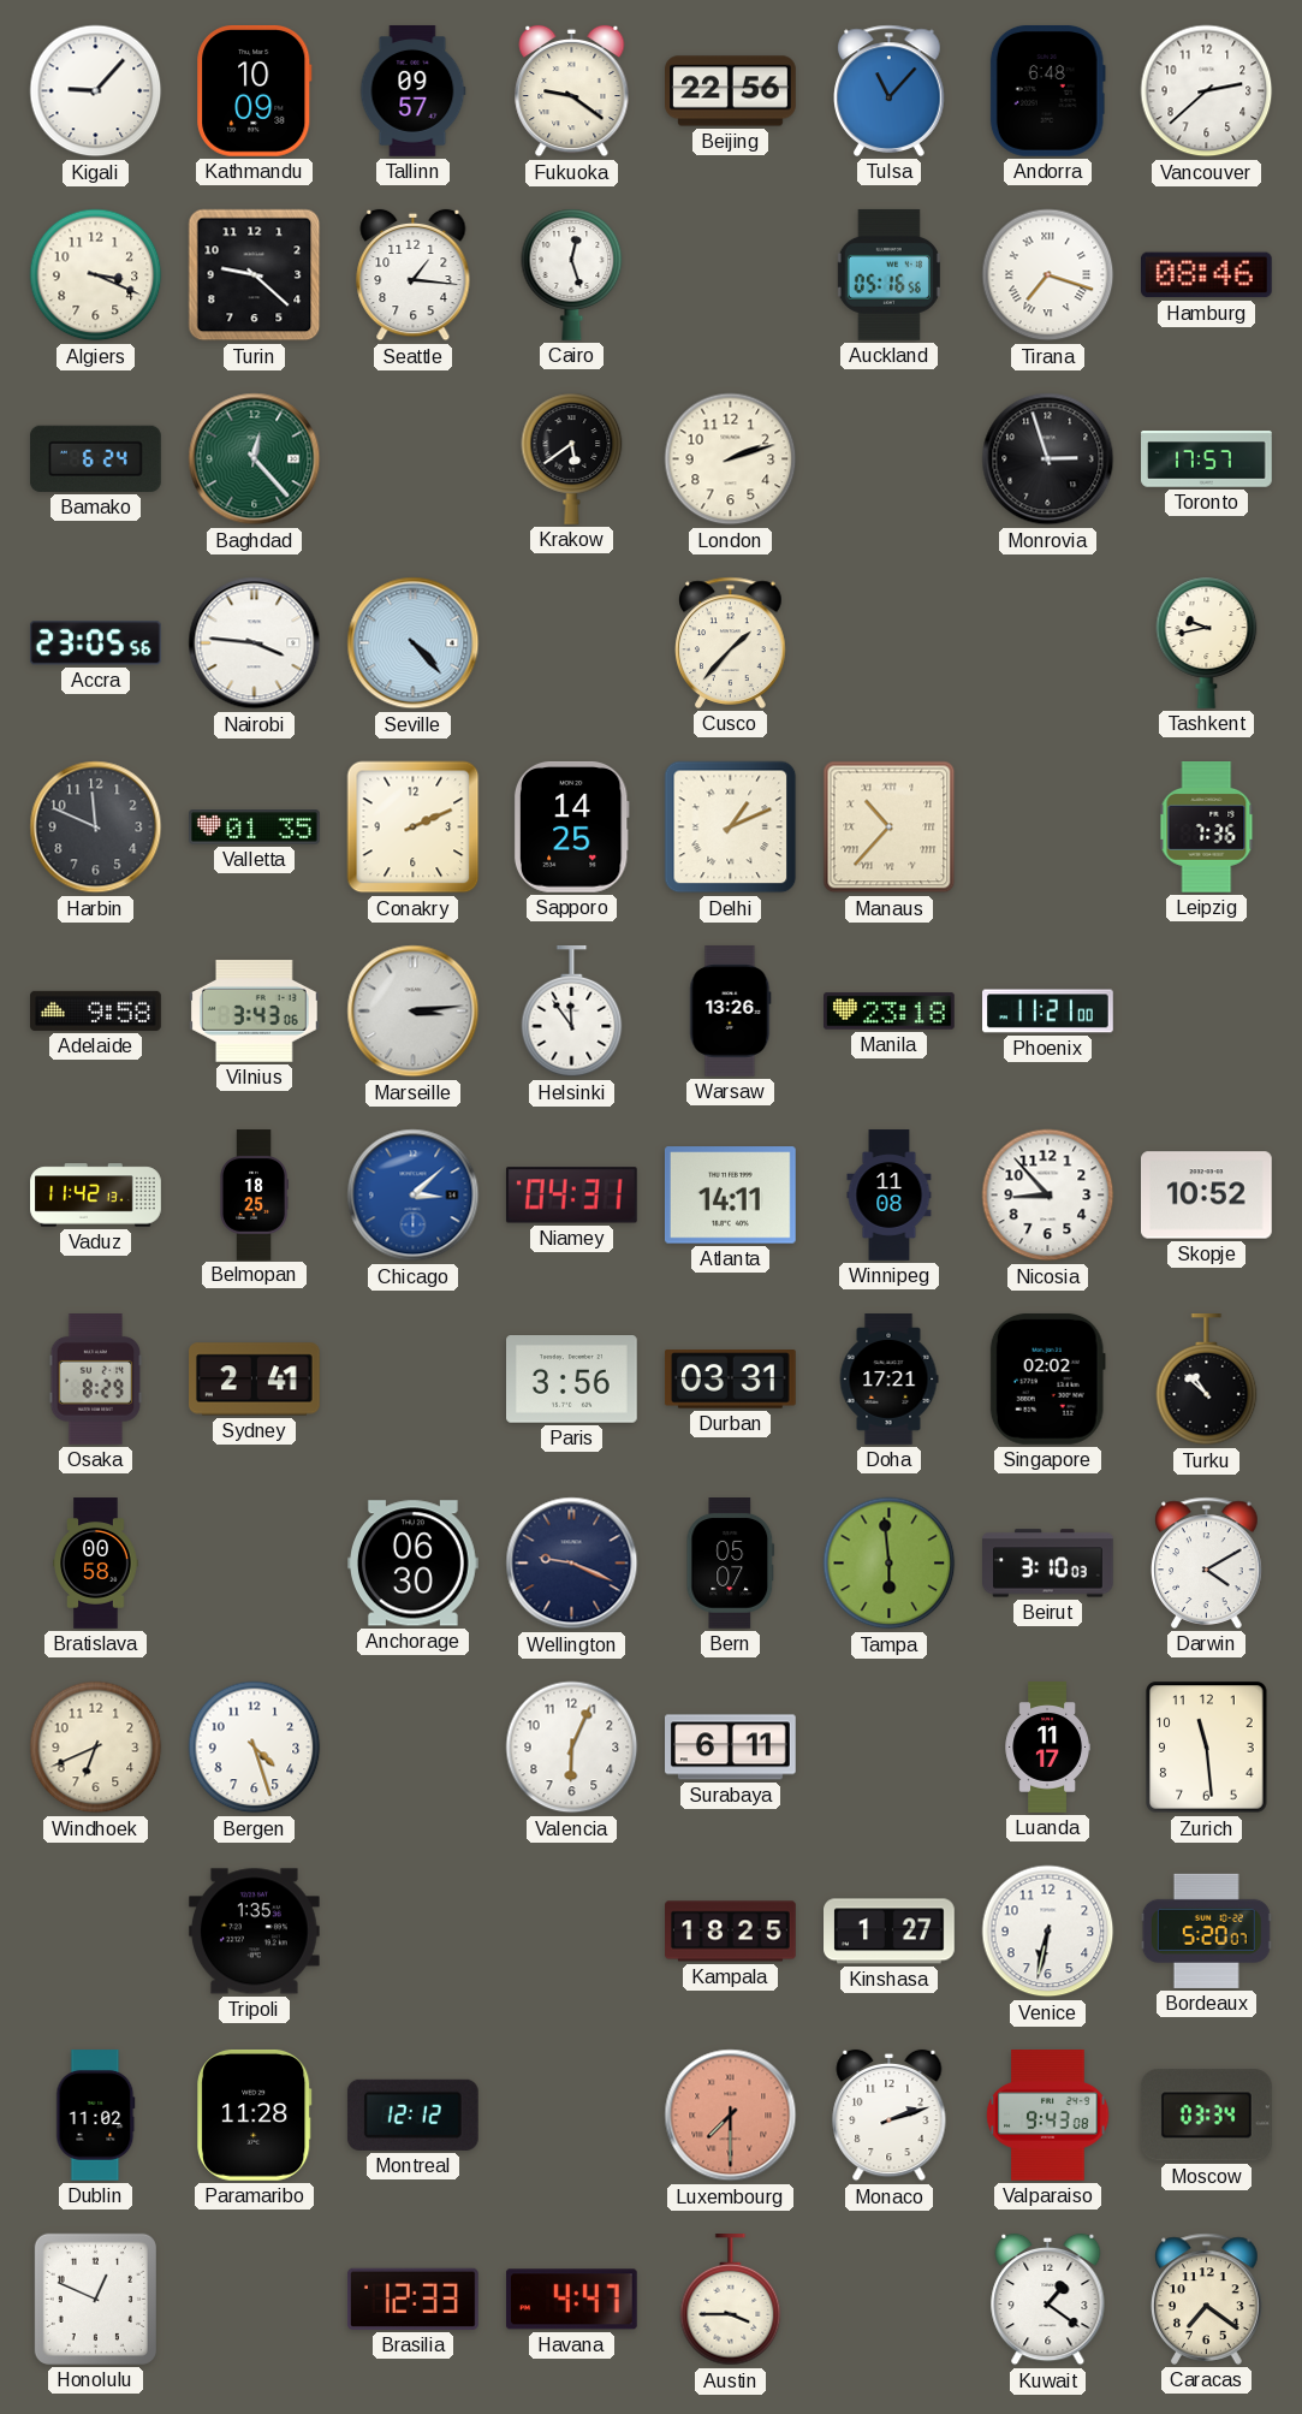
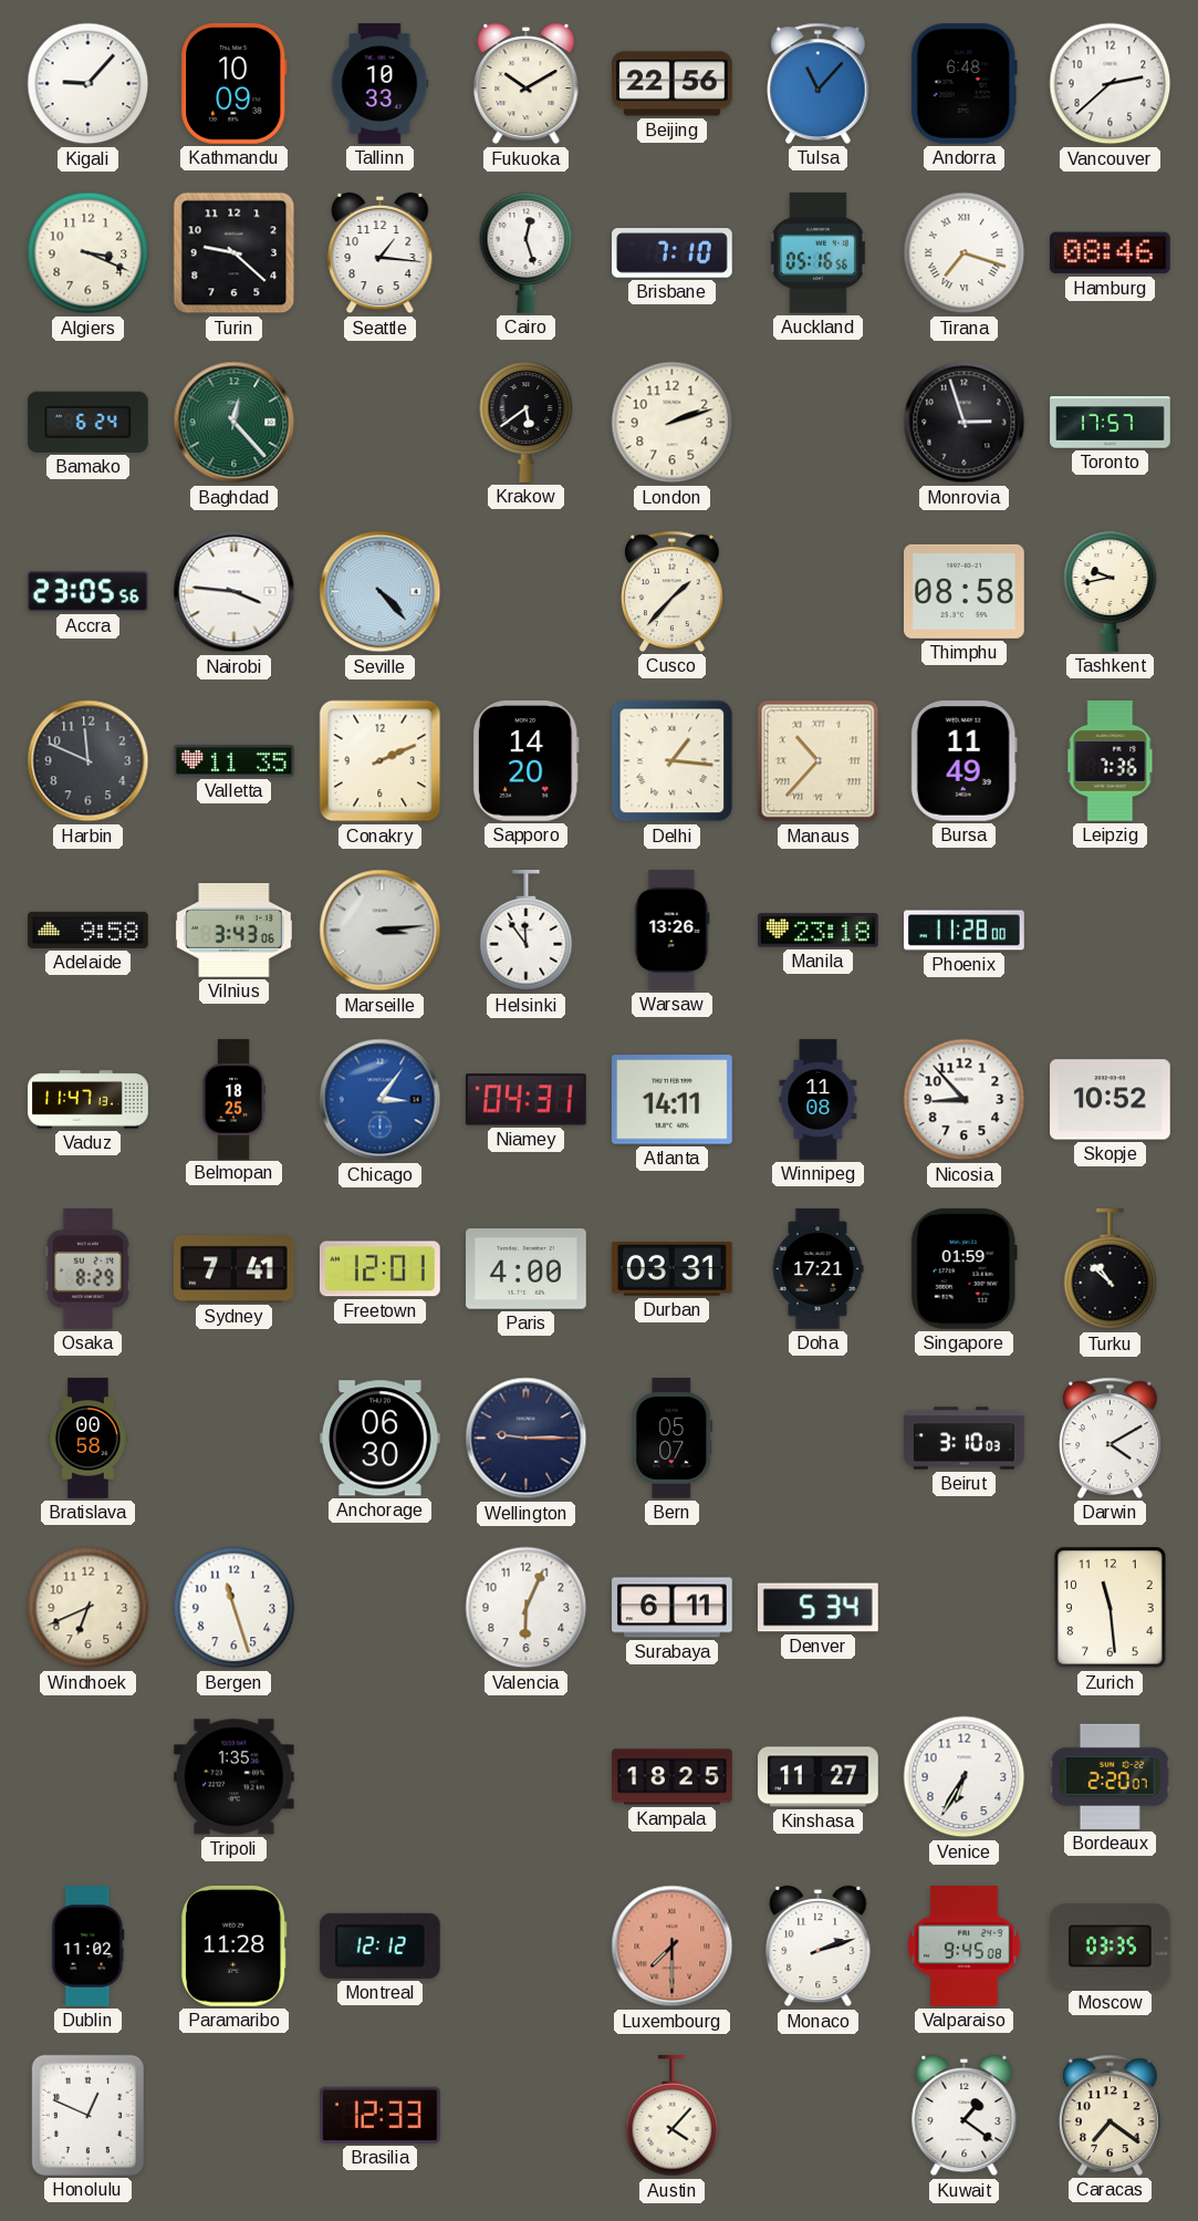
Tallinn: 09:57 -> 10:33 (379, 84)
Fukuoka: 9:21 -> 10:10 (527, 84)
Brisbane: none -> 7:10 (673, 253)
Thimphu: none -> 08:58 (965, 591)
Valletta: 01:35 -> 11:35 (235, 761)
Sapporo: 14:25 -> 14:20 (525, 761)
Delhi: 1:11 -> 1:16 (673, 761)
Bursa: none -> 11:49 (963, 760)
Phoenix: 11:21 -> 11:28 (965, 931)
Vaduz: 11:42 -> 11:47 (88, 1100)
Chicago: 3:08 -> 3:06 (381, 1100)
Sydney: 2:41 -> 7:41 (235, 1269)
Freetown: none -> 12:01 (379, 1269)
Paris: 3:56 -> 4:00 (527, 1269)
Singapore: 02:02 -> 01:59 (963, 1269)
Wellington: 9:19 -> 9:15 (527, 1439)
Tampa: 5:59 -> none (890, 1564)
Bergen: 4:27 -> 11:27 (235, 1608)
Denver: none -> 5:34 (817, 1608)
Luanda: 11:17 -> none (1047, 1748)
Kinshasa: 1:27 -> 11:27 (819, 1777)
Venice: 6:32 -> 6:35 (965, 1777)
Bordeaux: 5:20 -> 2:20 (1110, 1776)
Valparaiso: 9:43 -> 9:45 (965, 1947)
Moscow: 03:34 -> 03:35 (1110, 1947)
Havana: 4:47 -> none (571, 2300)
Austin: 3:45 -> 4:07 (673, 2117)
